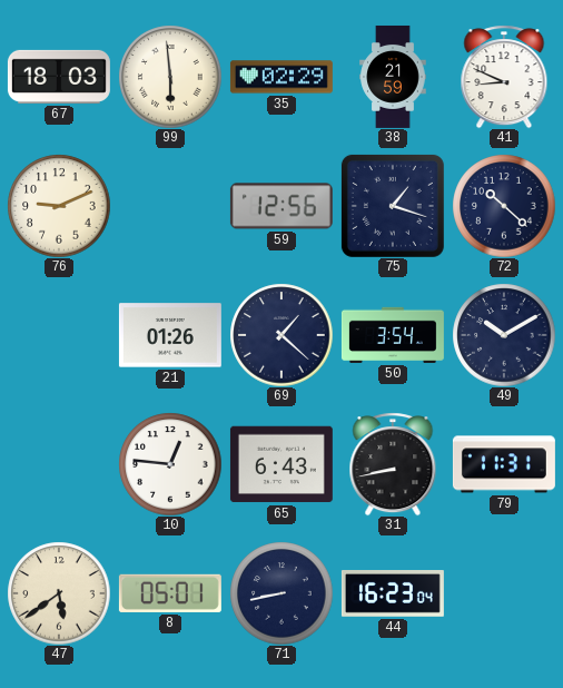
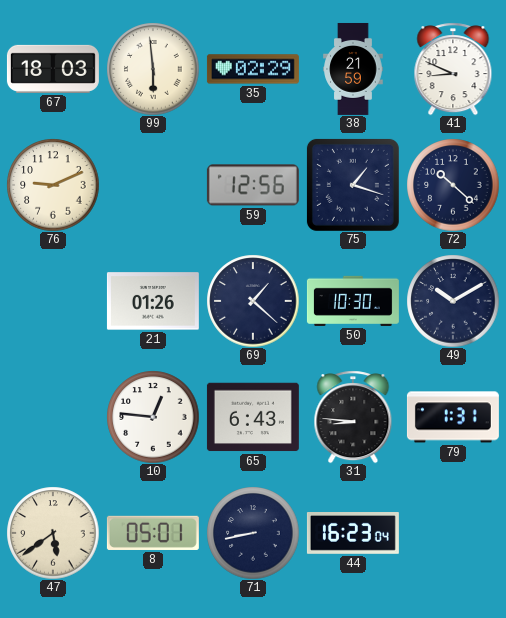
50: 3:54 -> 10:30 (353, 301)
31: 8:43 -> 8:46 (353, 417)
79: 11:31 -> 1:31 (453, 417)
